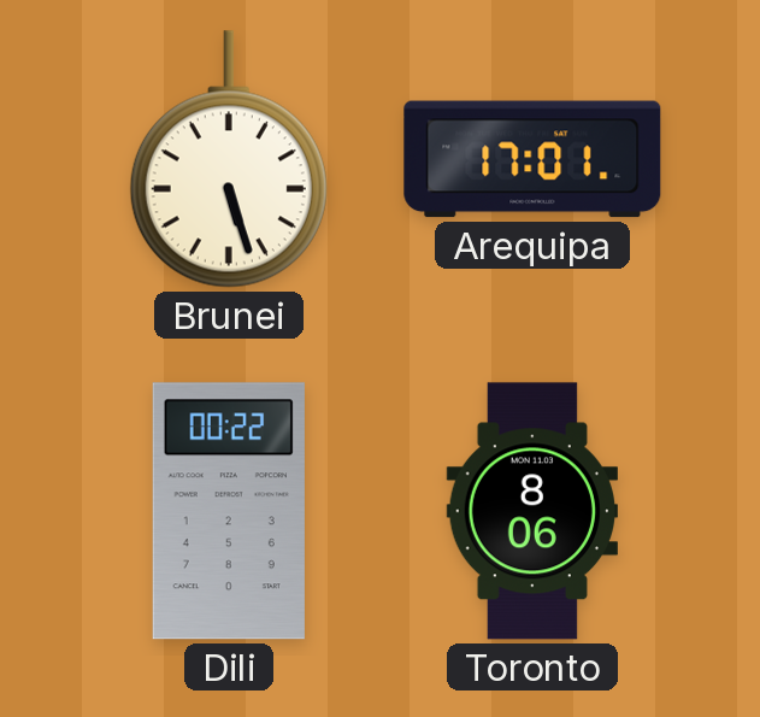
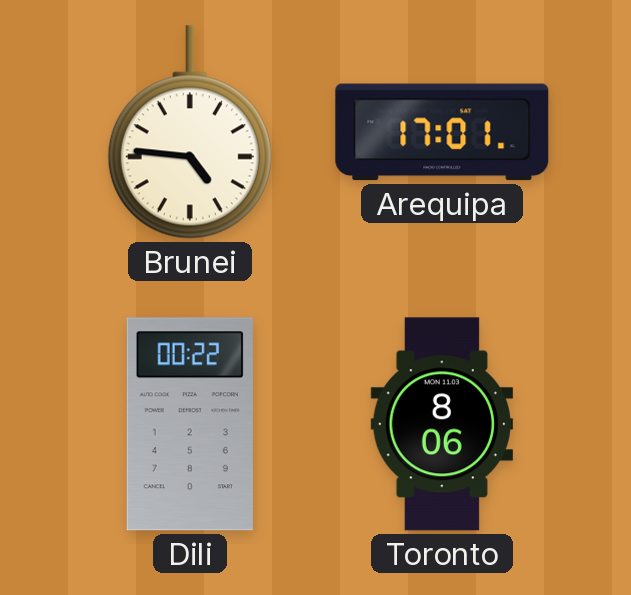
Brunei: 5:27 -> 4:46 (190, 132)
